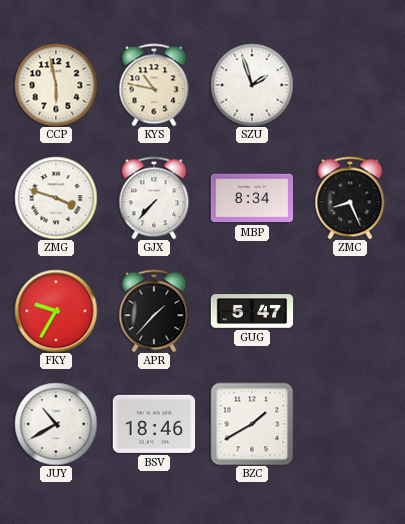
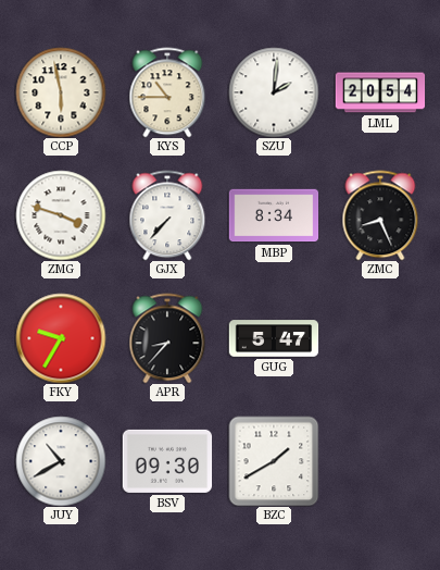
KYS: 10:47 -> 10:45 (167, 92)
SZU: 1:57 -> 2:01 (274, 92)
LML: none -> 20:54 (380, 92)
APR: 1:37 -> 8:37 (167, 338)
BSV: 18:46 -> 09:30 (167, 461)
